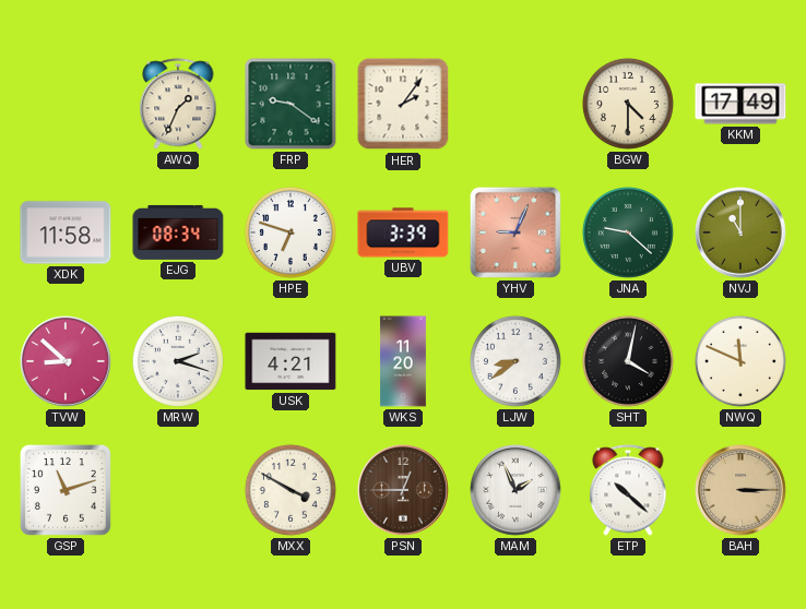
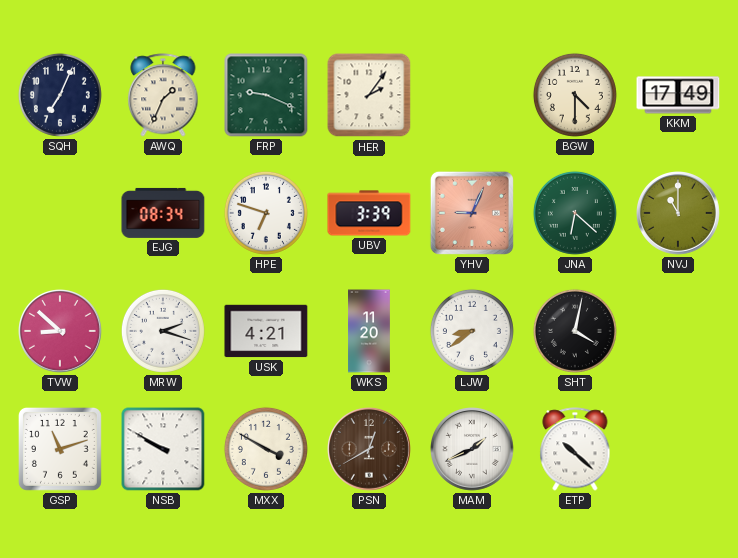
SQH: none -> 7:04 (60, 95)
FRP: 9:21 -> 9:19 (266, 95)
XDK: 11:58 -> none (66, 232)
JNA: 9:22 -> 6:22 (575, 213)
NWQ: 11:49 -> none (740, 361)
NSB: none -> 9:50 (163, 449)
PSN: 12:45 -> 12:40 (370, 450)
MAM: 1:56 -> 1:41 (473, 450)
BAH: 3:15 -> none (742, 491)
